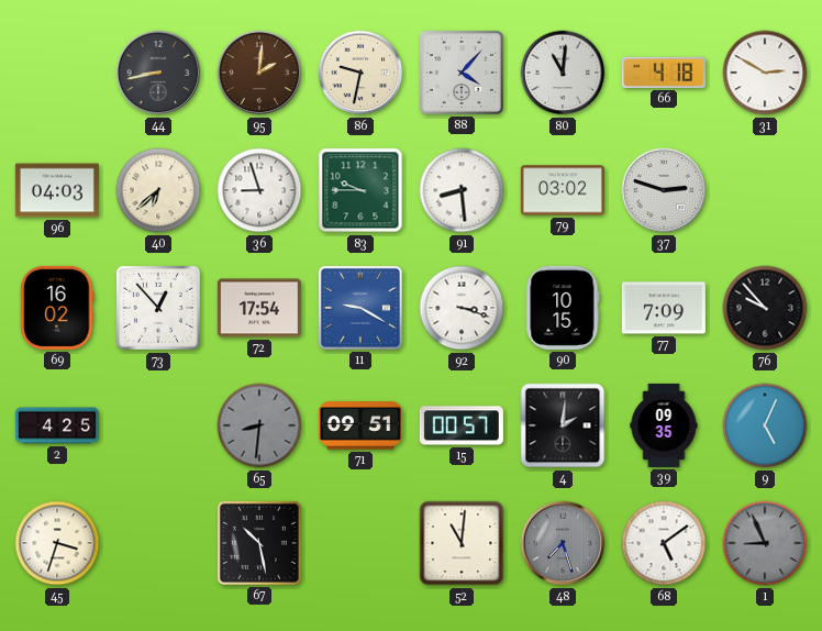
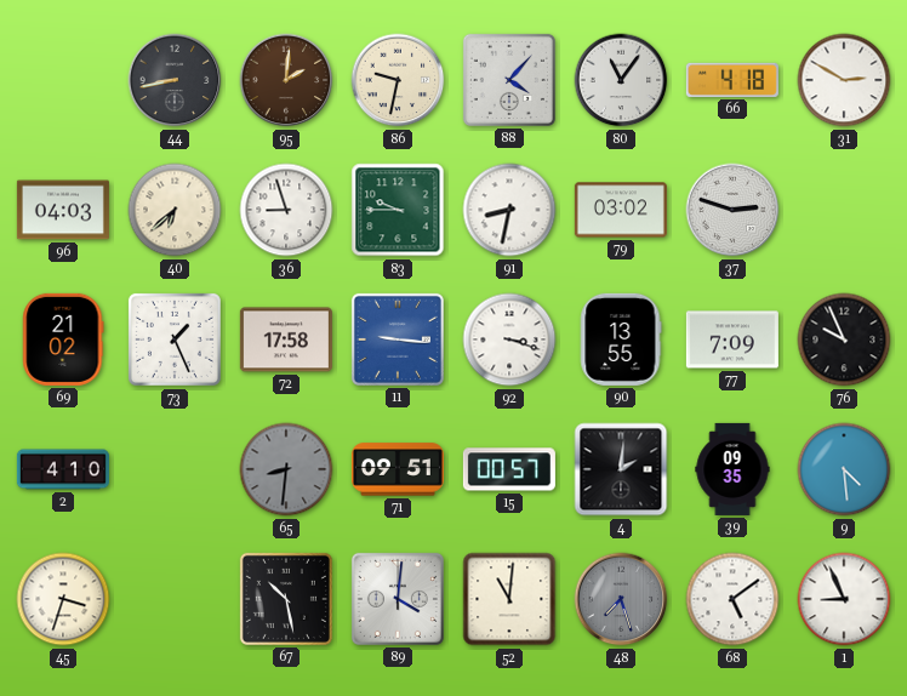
80: 11:01 -> 11:06 (621, 80)
91: 8:29 -> 8:32 (509, 210)
69: 16:02 -> 21:02 (63, 340)
73: 12:53 -> 1:26 (175, 340)
72: 17:54 -> 17:58 (286, 340)
11: 9:20 -> 9:16 (398, 340)
90: 10:15 -> 13:55 (621, 340)
76: 9:53 -> 9:56 (844, 340)
2: 4:25 -> 4:10 (63, 469)
9: 5:04 -> 4:29 (844, 469)
89: none -> 4:01 (398, 599)
1 dial: grey -> white (844, 599)
